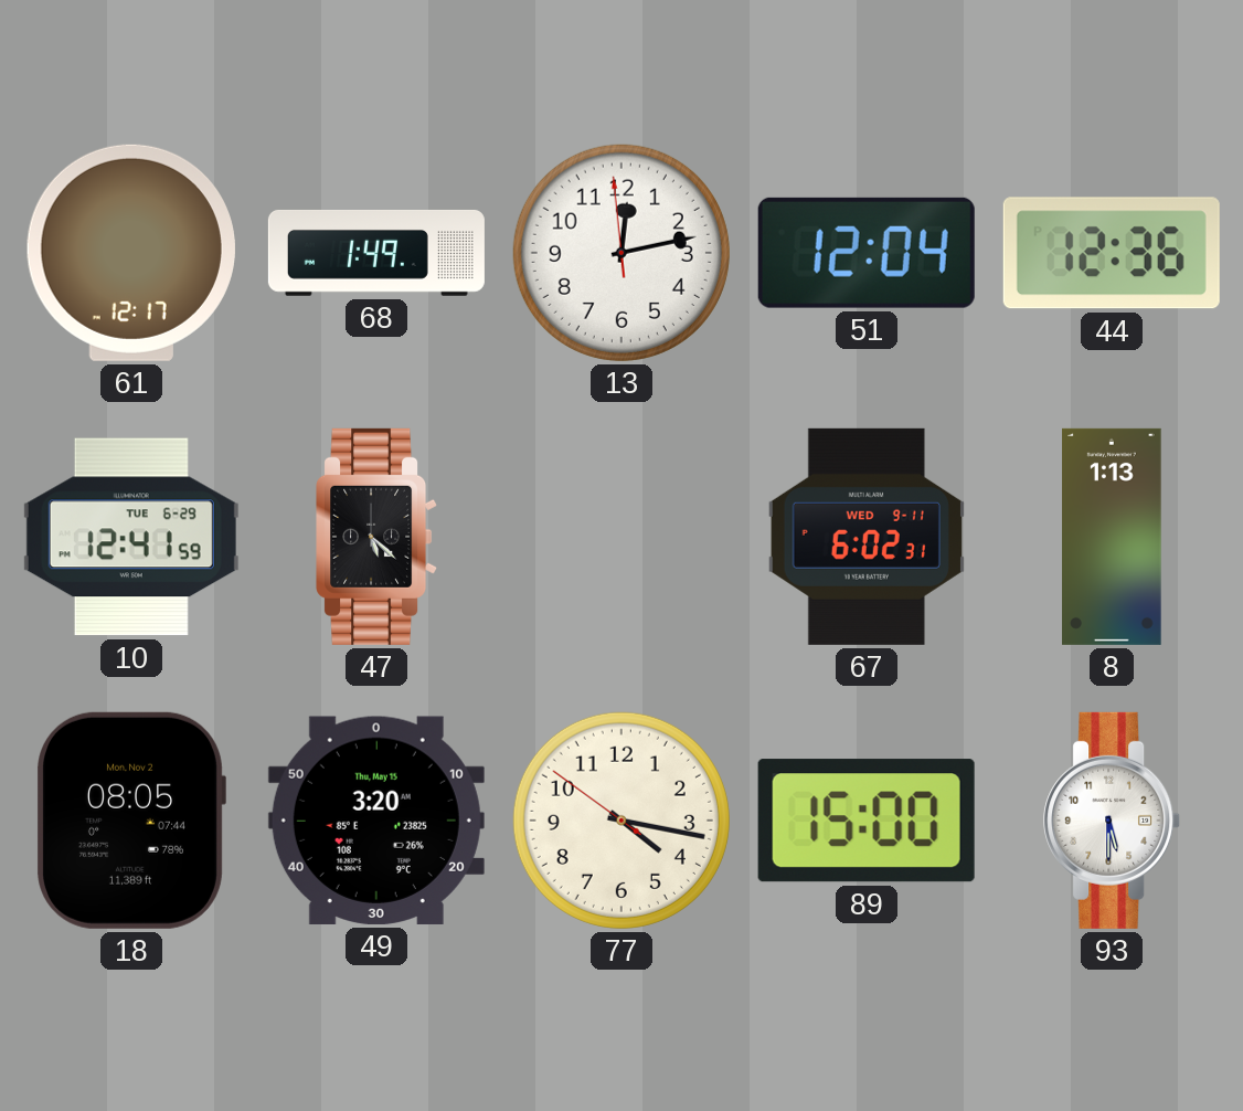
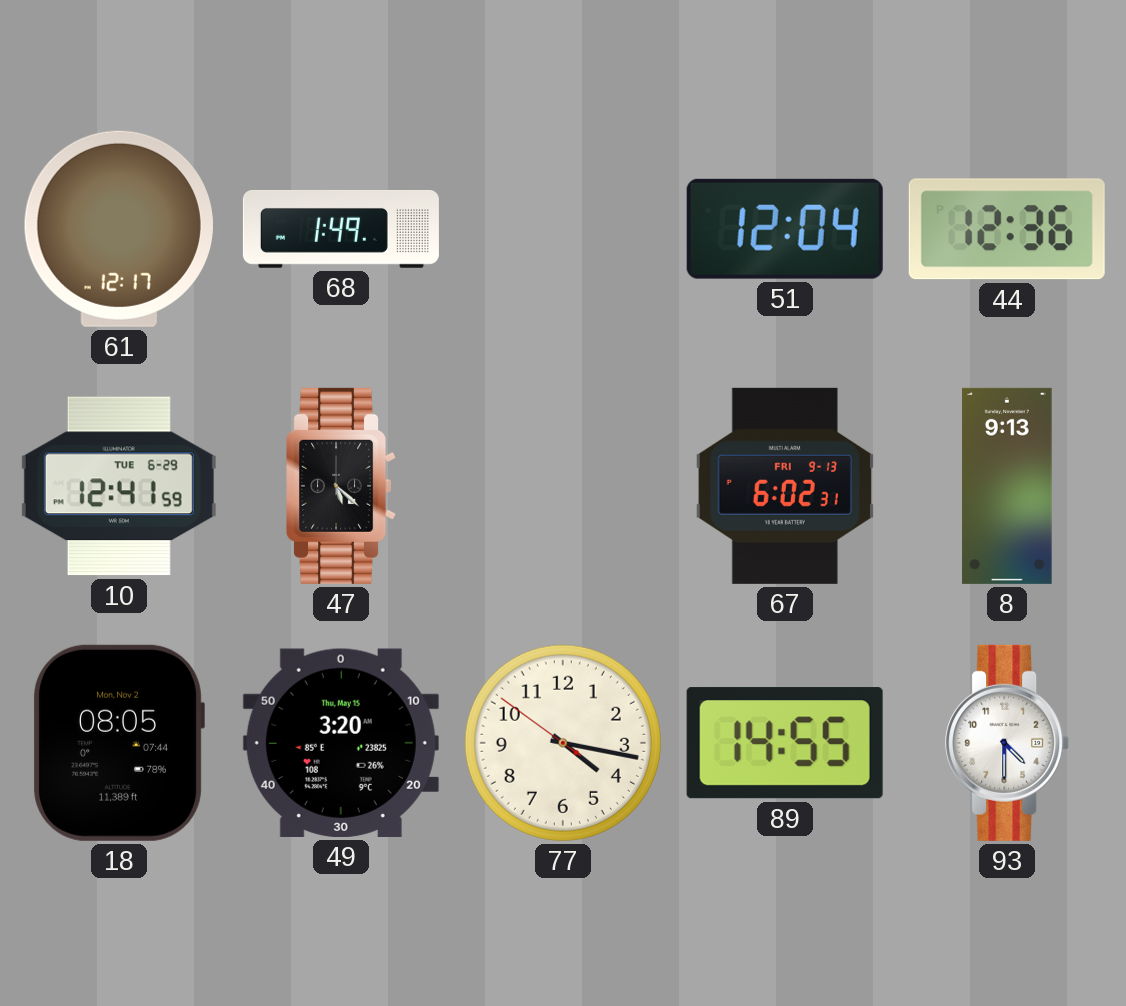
13: 12:12 -> none (621, 253)
67 date: WED 9-11 -> FRI 9-13 (785, 486)
8: 1:13 -> 9:13 (1007, 486)
89: 15:00 -> 14:55 (785, 743)
93: 5:30 -> 4:30 (1008, 743)
